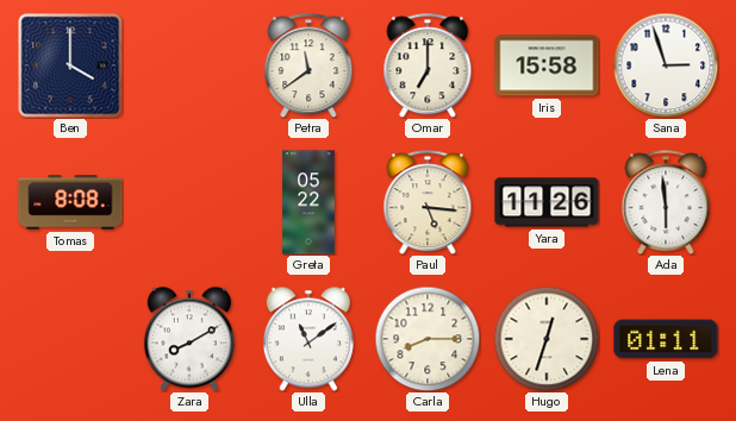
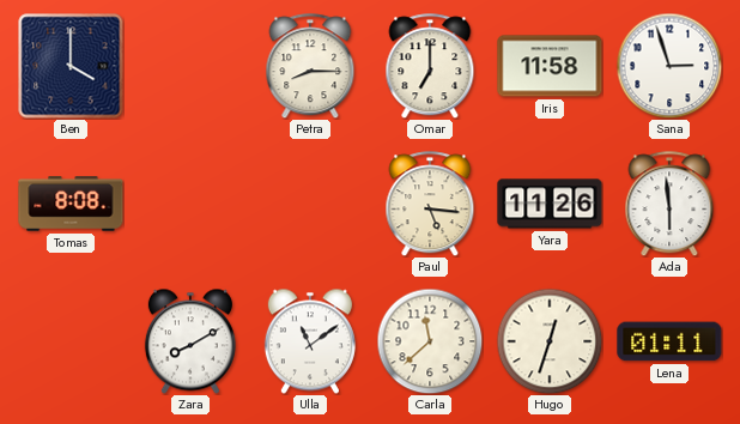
Petra: 11:39 -> 8:15 (310, 66)
Iris: 15:58 -> 11:58 (550, 66)
Greta: 05:22 -> none (308, 202)
Carla: 8:15 -> 11:38 (430, 341)
